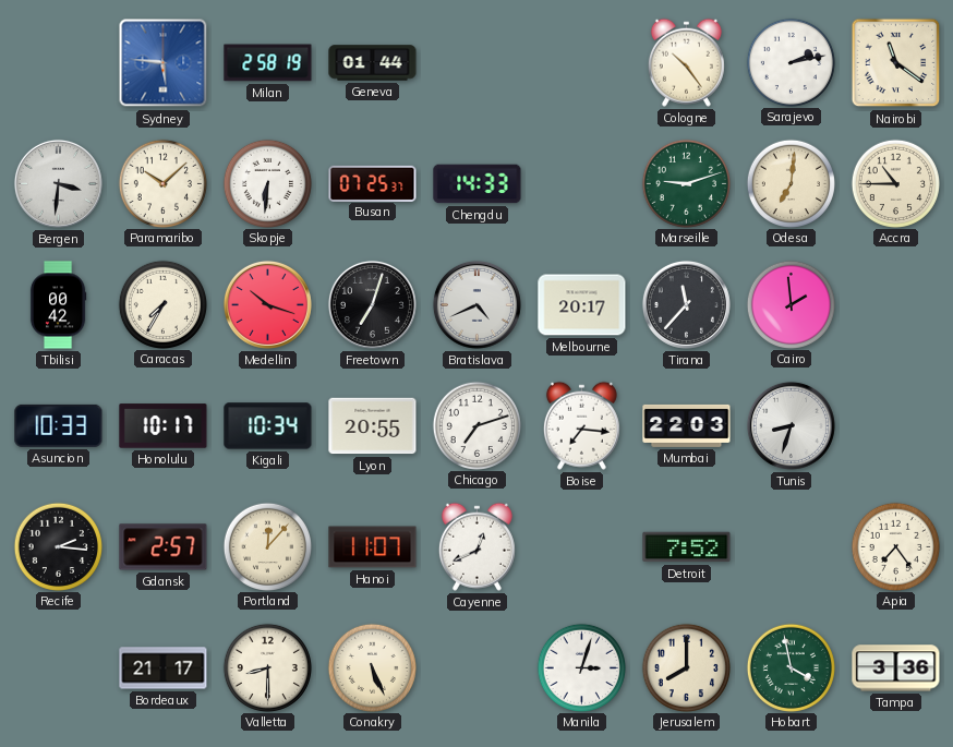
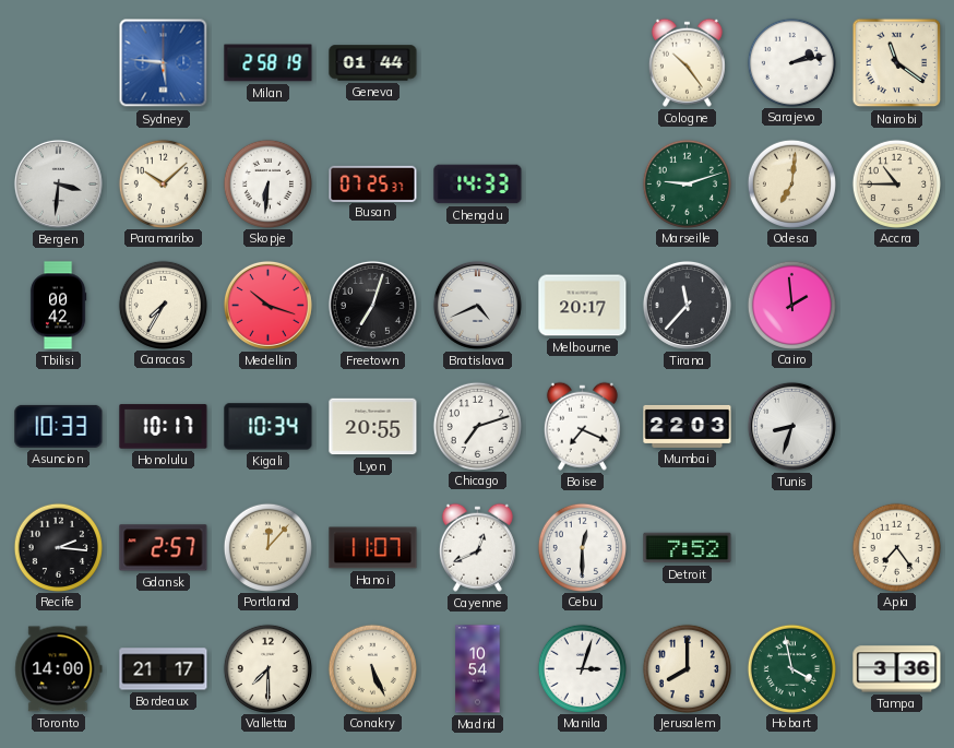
Boise: 7:16 -> 7:19 (582, 426)
Cebu: none -> 12:30 (582, 547)
Toronto: none -> 14:00 (59, 669)
Valletta: 8:30 -> 7:30 (267, 668)
Madrid: none -> 10:54 (478, 669)
